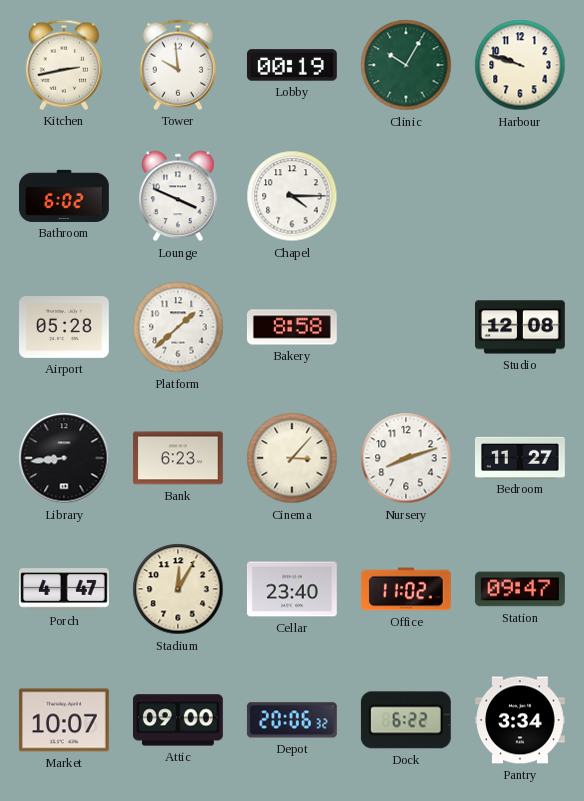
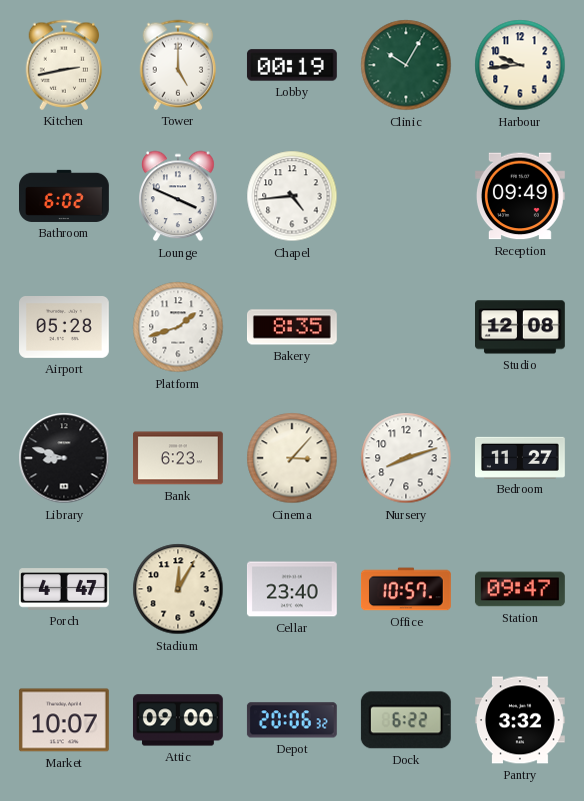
Tower: 9:59 -> 5:00 (178, 65)
Harbour: 9:48 -> 9:44 (520, 65)
Chapel: 4:15 -> 4:44 (292, 196)
Reception: none -> 09:49 (520, 196)
Platform: 1:38 -> 1:42 (178, 327)
Bakery: 8:58 -> 8:35 (293, 327)
Library: 8:44 -> 8:48 (64, 458)
Office: 11:02 -> 10:57 (406, 589)
Pantry: 3:34 -> 3:32 (521, 720)
